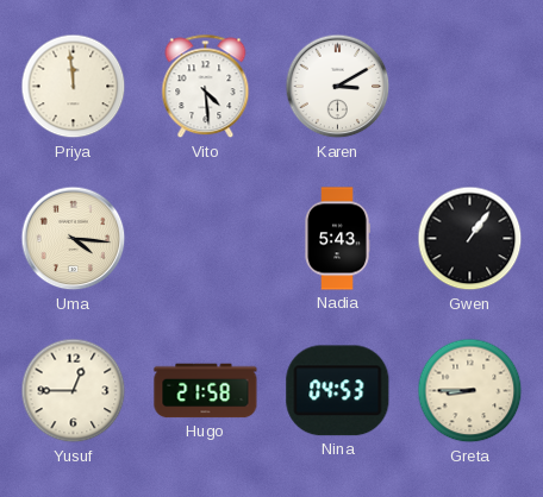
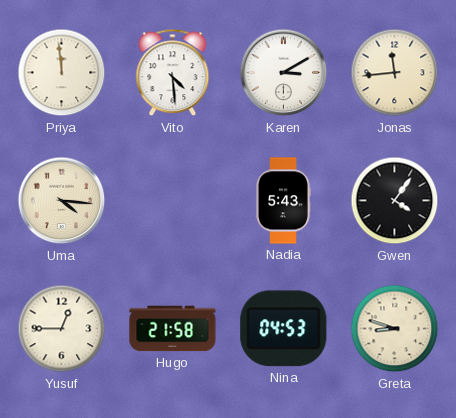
Jonas: none -> 11:44 (395, 73)
Gwen: 1:06 -> 4:06 (395, 201)
Greta: 8:45 -> 8:48 (395, 329)
